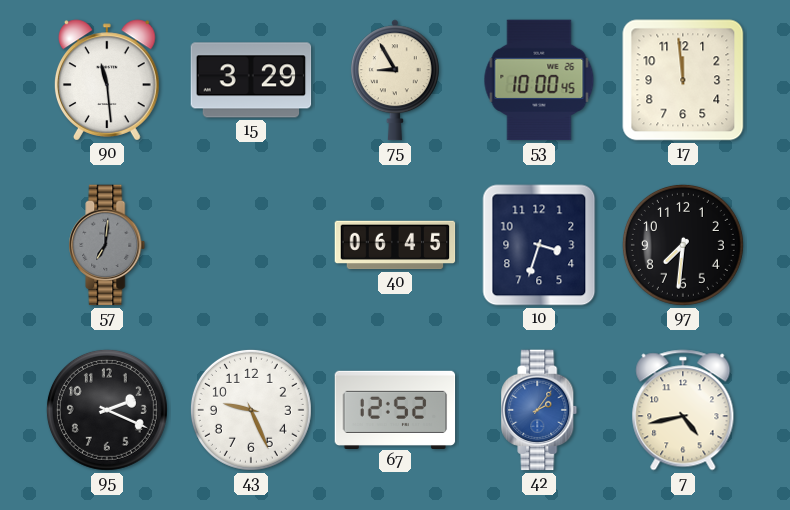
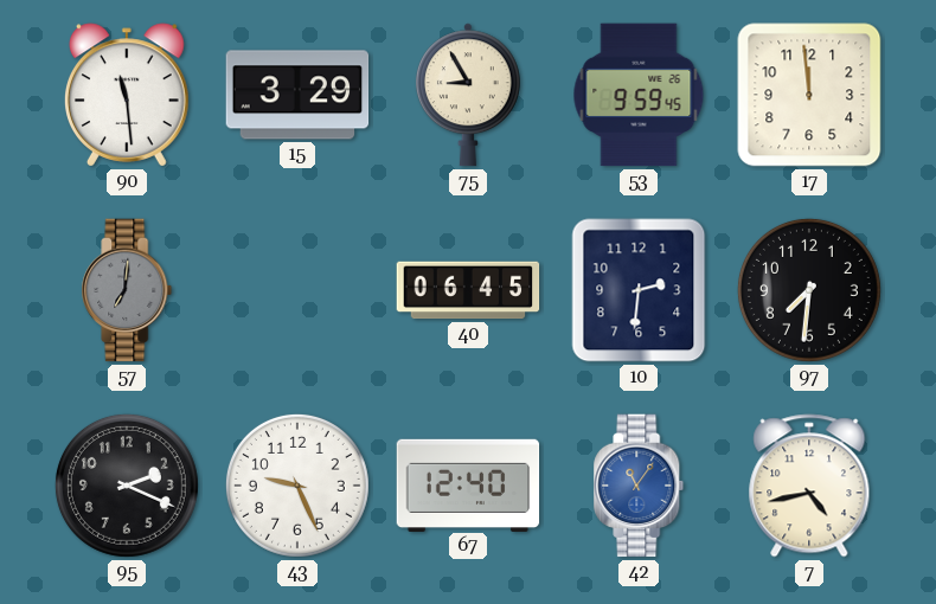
53: 10:00 -> 9:59 (639, 95)
10: 3:33 -> 2:31 (639, 290)
67: 12:52 -> 12:40 (468, 484)
42: 2:06 -> 11:06 (639, 486)
